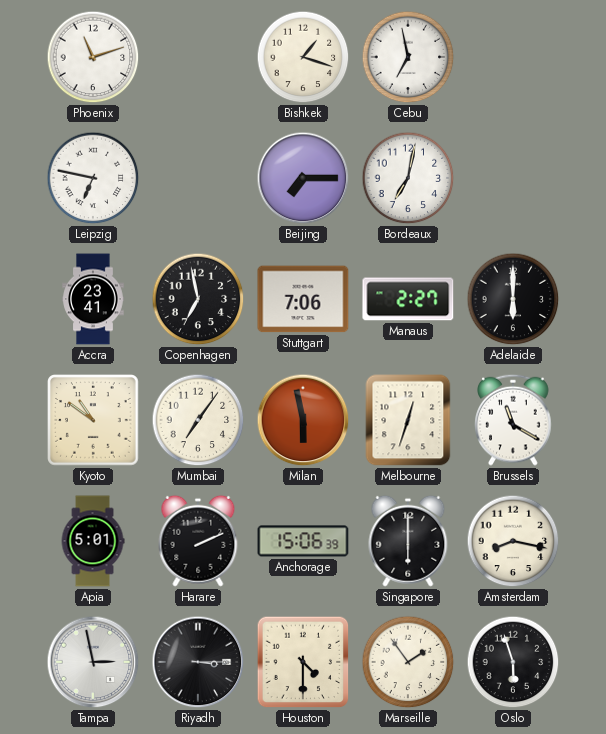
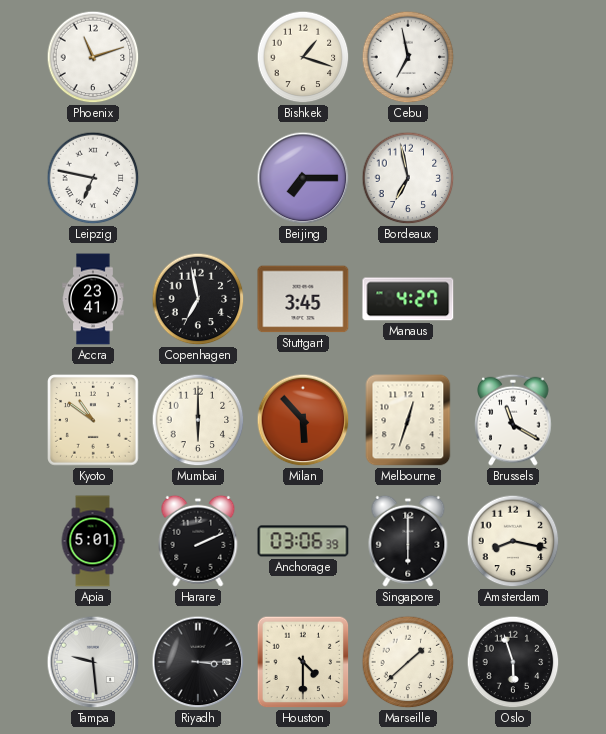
Bordeaux: 7:02 -> 6:58 (408, 178)
Stuttgart: 7:06 -> 3:45 (303, 299)
Manaus: 2:27 -> 4:27 (408, 299)
Adelaide: 6:00 -> none (513, 299)
Mumbai: 7:06 -> 6:00 (198, 420)
Milan: 5:58 -> 5:53 (303, 420)
Anchorage: 15:06 -> 03:06 (303, 541)
Tampa: 2:58 -> 9:29 (93, 662)
Marseille: 1:54 -> 1:38 (408, 662)
